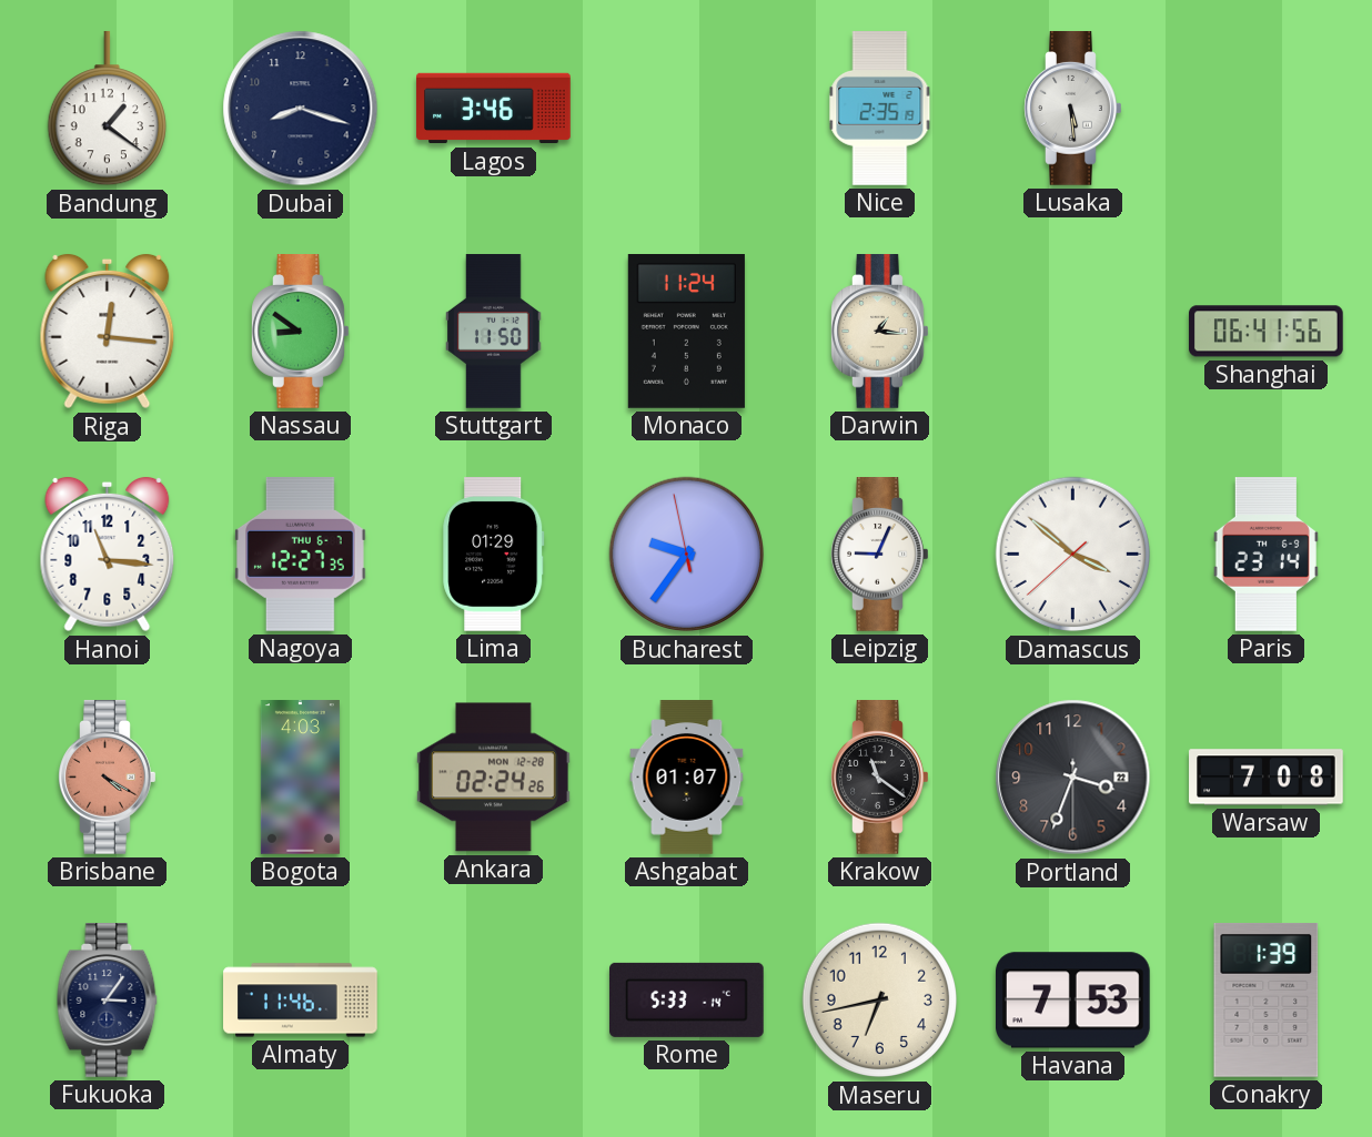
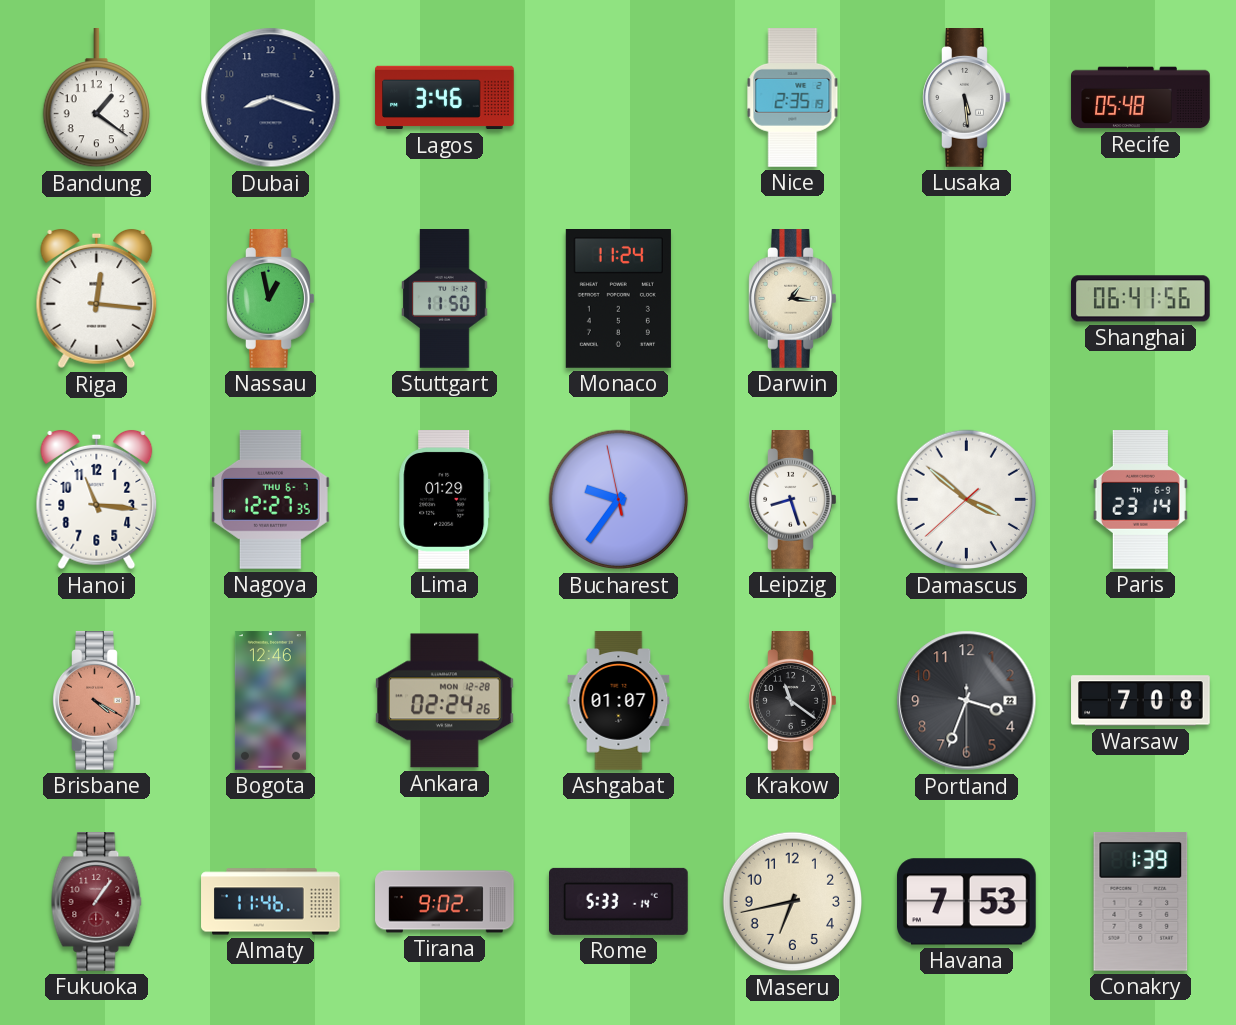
Recife: none -> 05:48 (1141, 98)
Nassau: 8:51 -> 12:58 (271, 299)
Leipzig: 9:04 -> 8:27 (793, 500)
Bogota: 4:03 -> 12:46 (270, 701)
Fukuoka: 3:06 -> 1:06 (97, 902)
Fukuoka dial: navy -> burgundy (97, 902)
Tirana: none -> 9:02 (445, 902)
